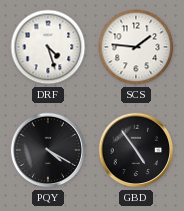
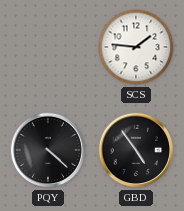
DRF: 4:27 -> none (48, 47)
PQY: 4:20 -> 4:22 (48, 150)
